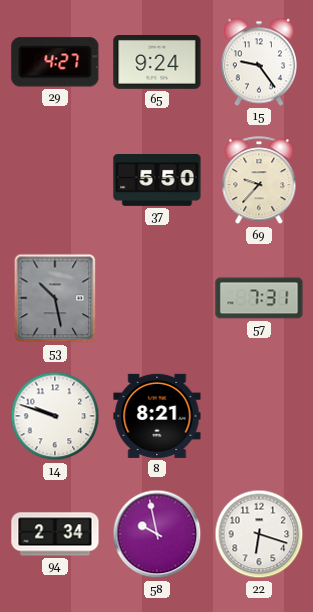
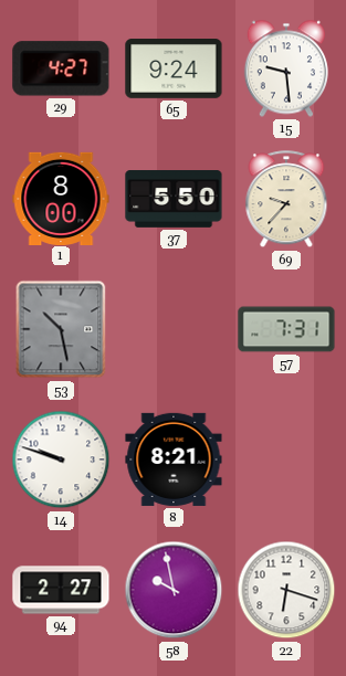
15: 9:24 -> 9:29 (286, 68)
1: none -> 8:00 (61, 198)
94: 2:34 -> 2:27 (61, 590)
